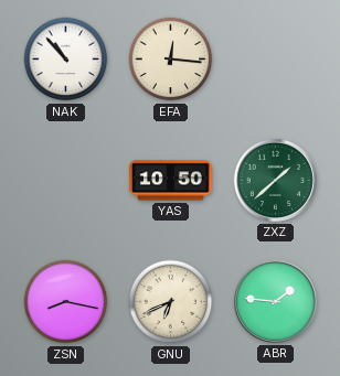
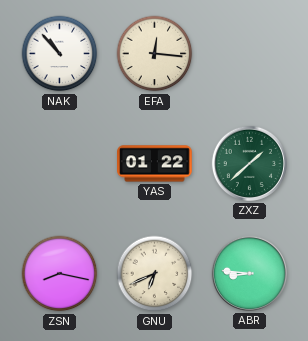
YAS: 10:50 -> 01:22 (155, 164)
ABR: 1:46 -> 8:46 (249, 273)
